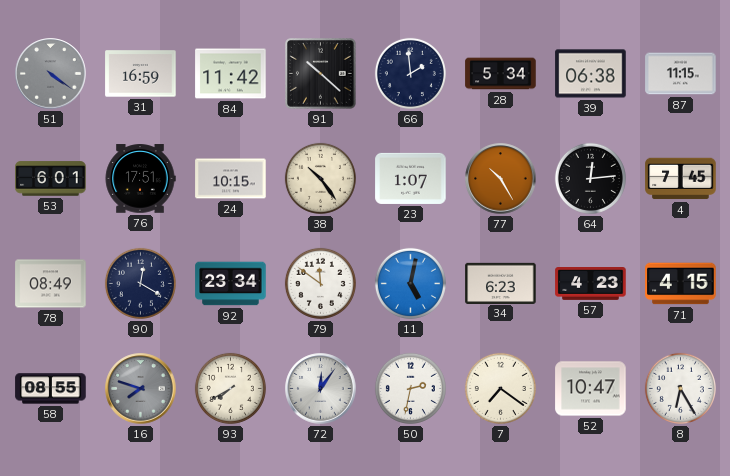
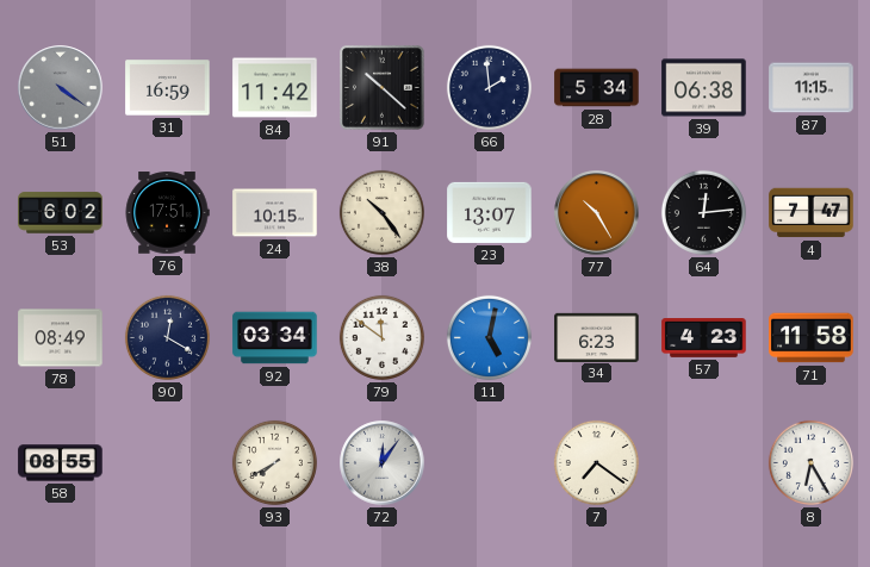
53: 6:01 -> 6:02 (61, 213)
23: 1:07 -> 13:07 (490, 212)
4: 7:45 -> 7:47 (812, 213)
92: 23:34 -> 03:34 (275, 338)
71: 4:15 -> 11:58 (812, 338)
16: 7:48 -> none (141, 389)
50: 2:32 -> none (410, 388)
52: 10:47 -> none (591, 389)
